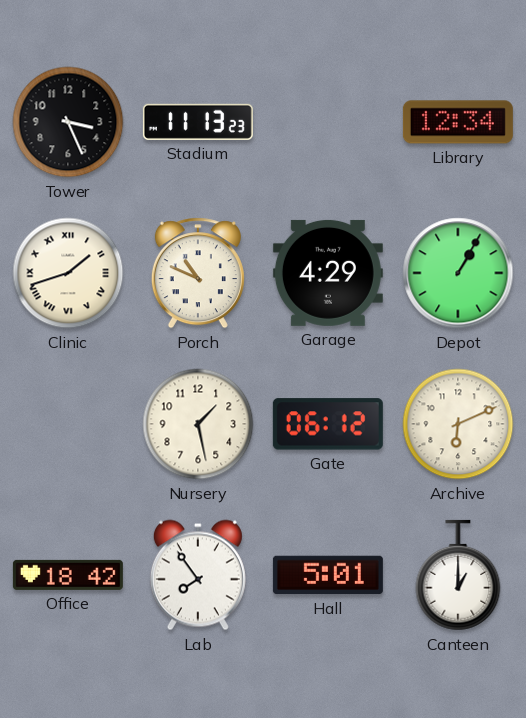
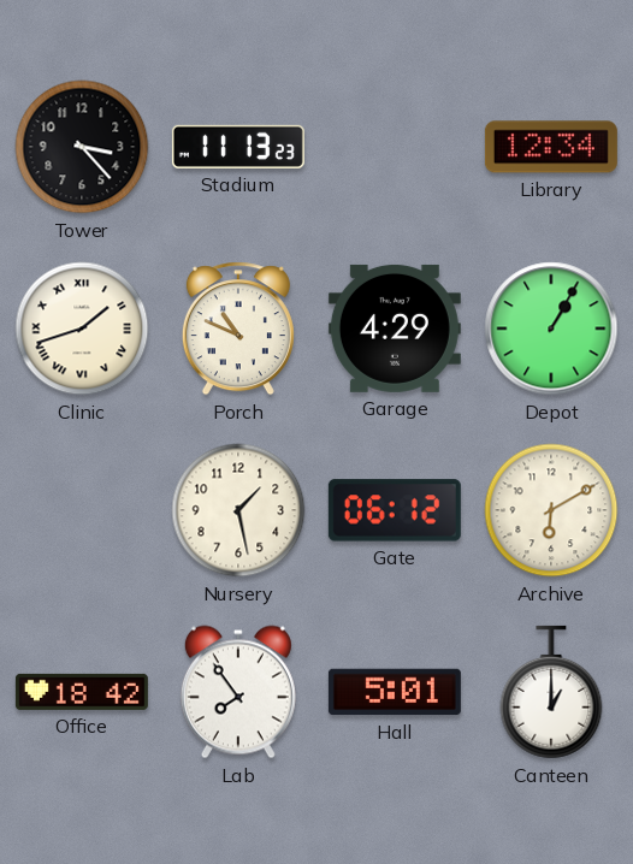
Tower: 3:26 -> 3:23 (82, 147)
Archive: 6:11 -> 6:10 (551, 510)
